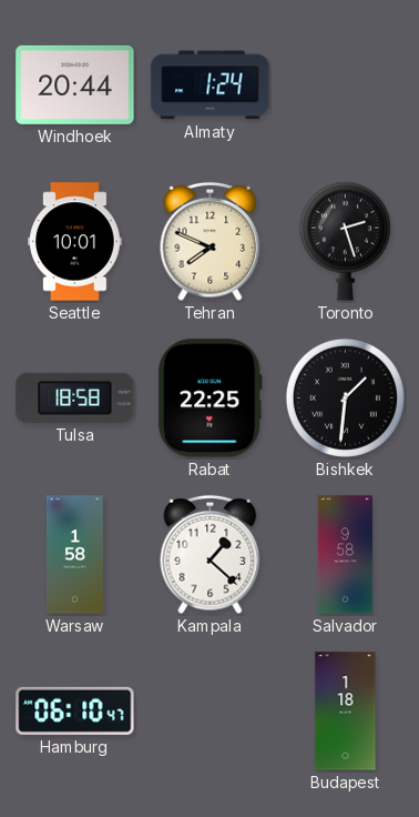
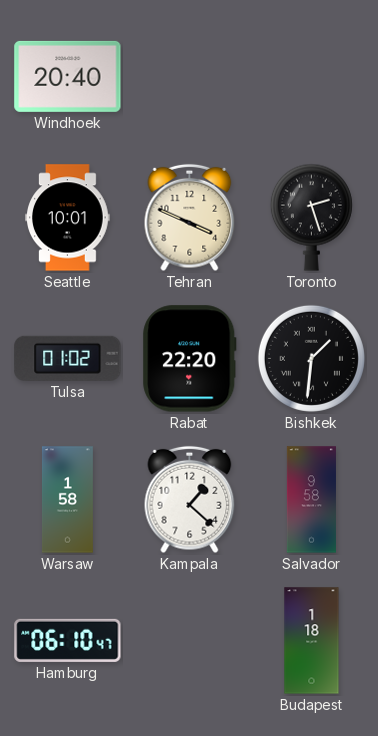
Windhoek: 20:44 -> 20:40 (68, 76)
Almaty: 1:24 -> none (211, 85)
Tehran: 7:49 -> 3:49 (190, 218)
Tulsa: 18:58 -> 01:02 (68, 358)
Rabat: 22:25 -> 22:20 (190, 359)
